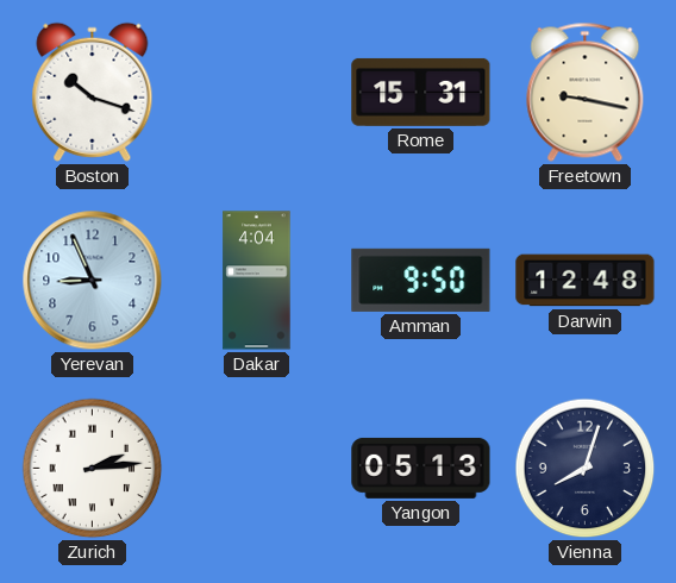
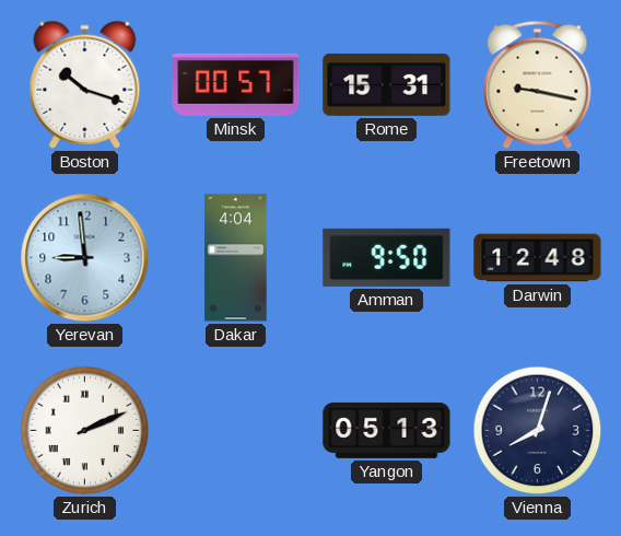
Minsk: none -> 00:57 (236, 84)
Yerevan: 8:56 -> 8:59 (85, 258)
Zurich: 2:14 -> 2:11 (85, 431)
